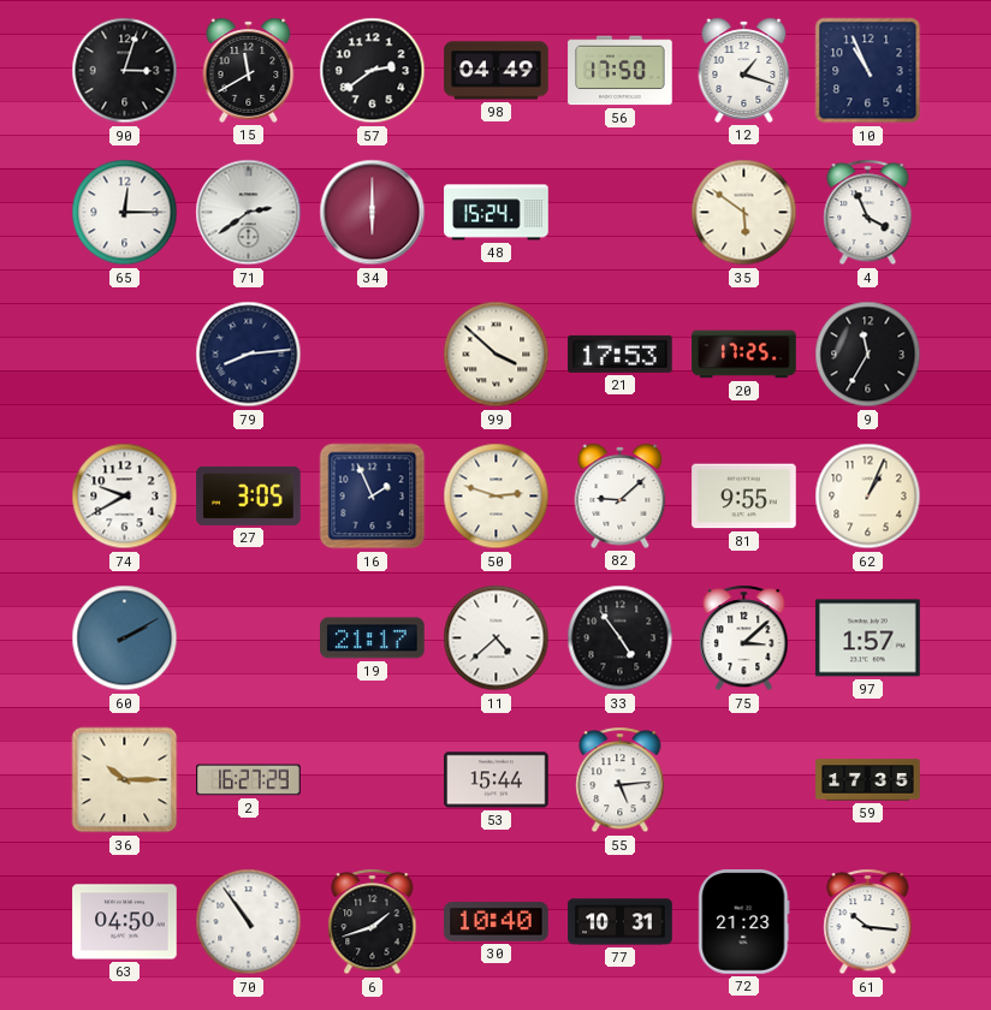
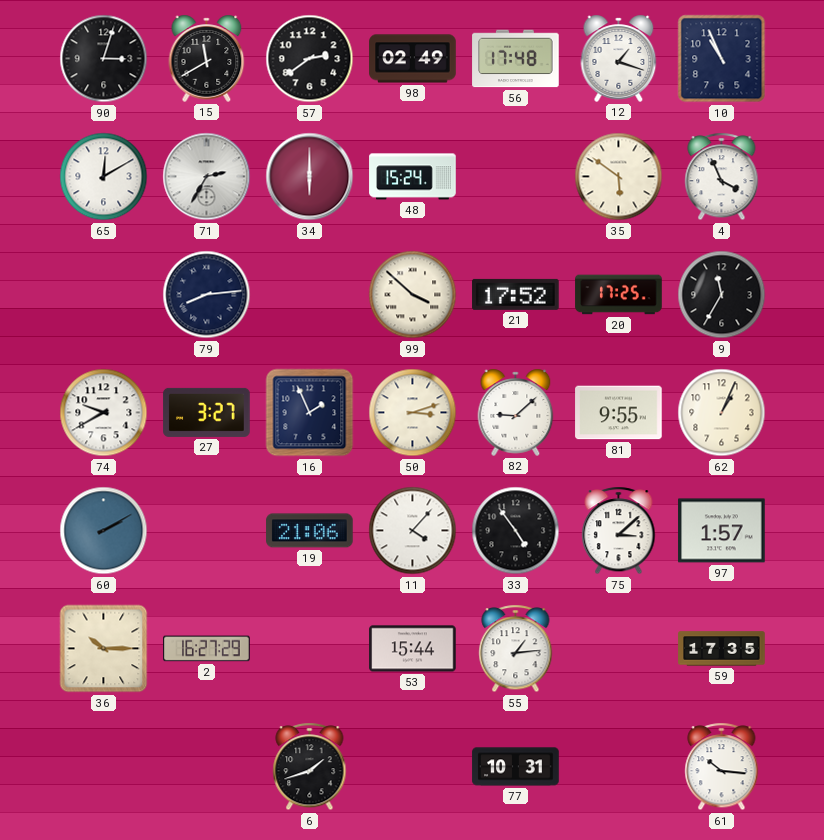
98: 04:49 -> 02:49 (413, 59)
56: 17:50 -> 17:48 (516, 59)
65: 12:15 -> 12:10 (104, 177)
71: 2:39 -> 2:35 (207, 177)
21: 17:53 -> 17:52 (516, 294)
27: 3:05 -> 3:27 (207, 412)
50: 2:48 -> 3:12 (413, 413)
19: 21:17 -> 21:06 (310, 531)
11: 4:38 -> 4:07 (413, 531)
55: 5:14 -> 1:14 (516, 649)
63: 04:50 -> none (125, 922)
70: 10:54 -> none (249, 922)
30: 10:40 -> none (497, 922)
72: 21:23 -> none (744, 922)
